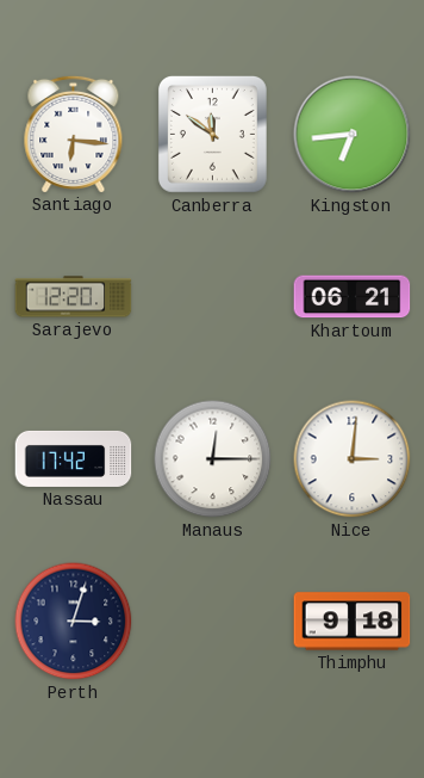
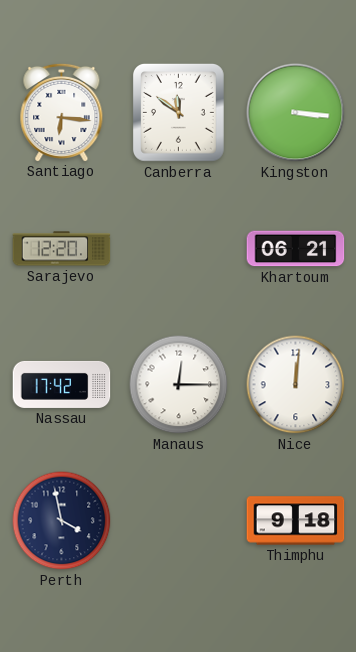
Kingston: 6:44 -> 3:16 (296, 113)
Nice: 3:01 -> 12:01 (296, 385)
Perth: 3:03 -> 3:58 (62, 521)
